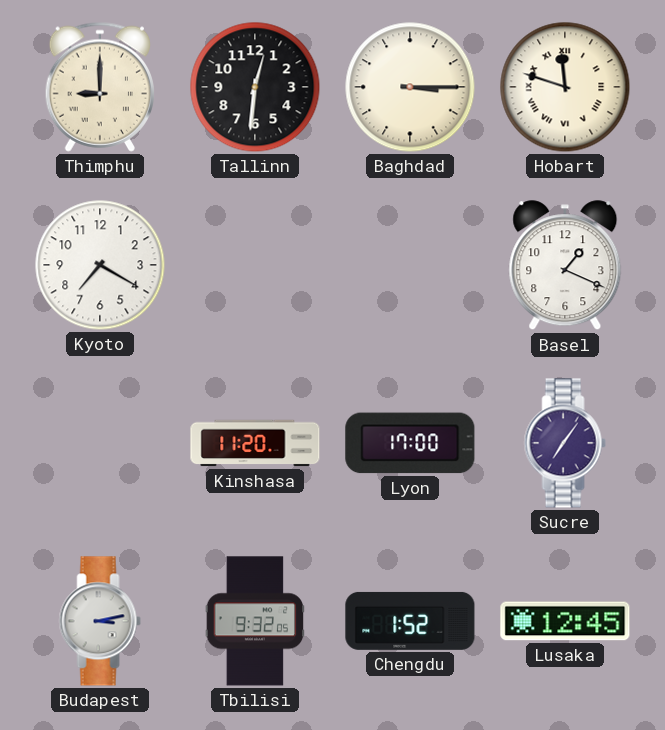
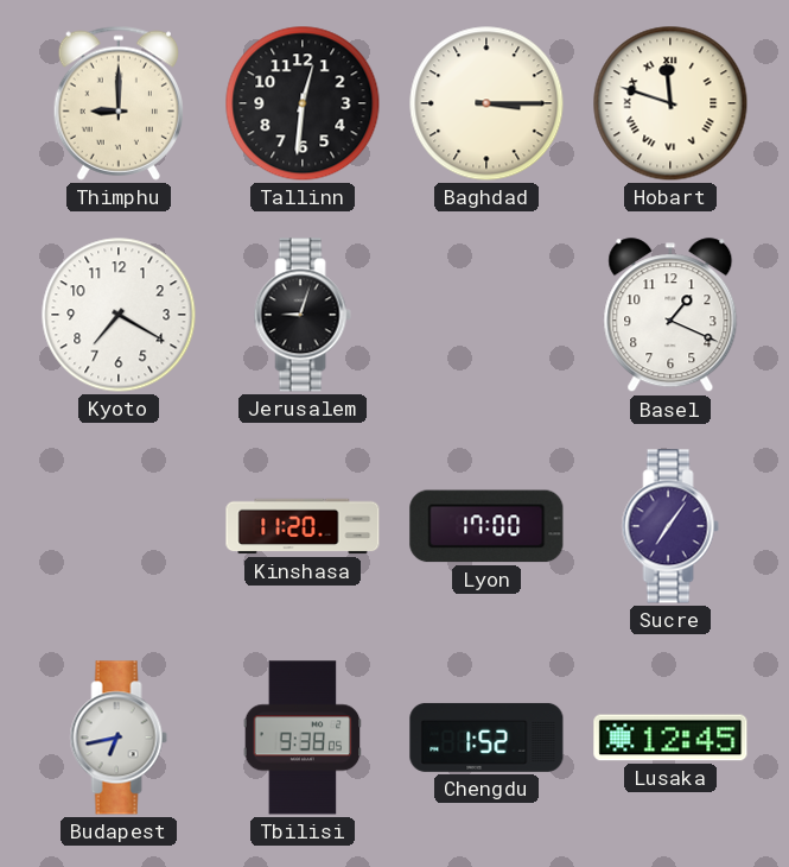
Jerusalem: none -> 9:03 (303, 315)
Budapest: 3:13 -> 6:43 (119, 738)
Tbilisi: 9:32 -> 9:38 (303, 738)
